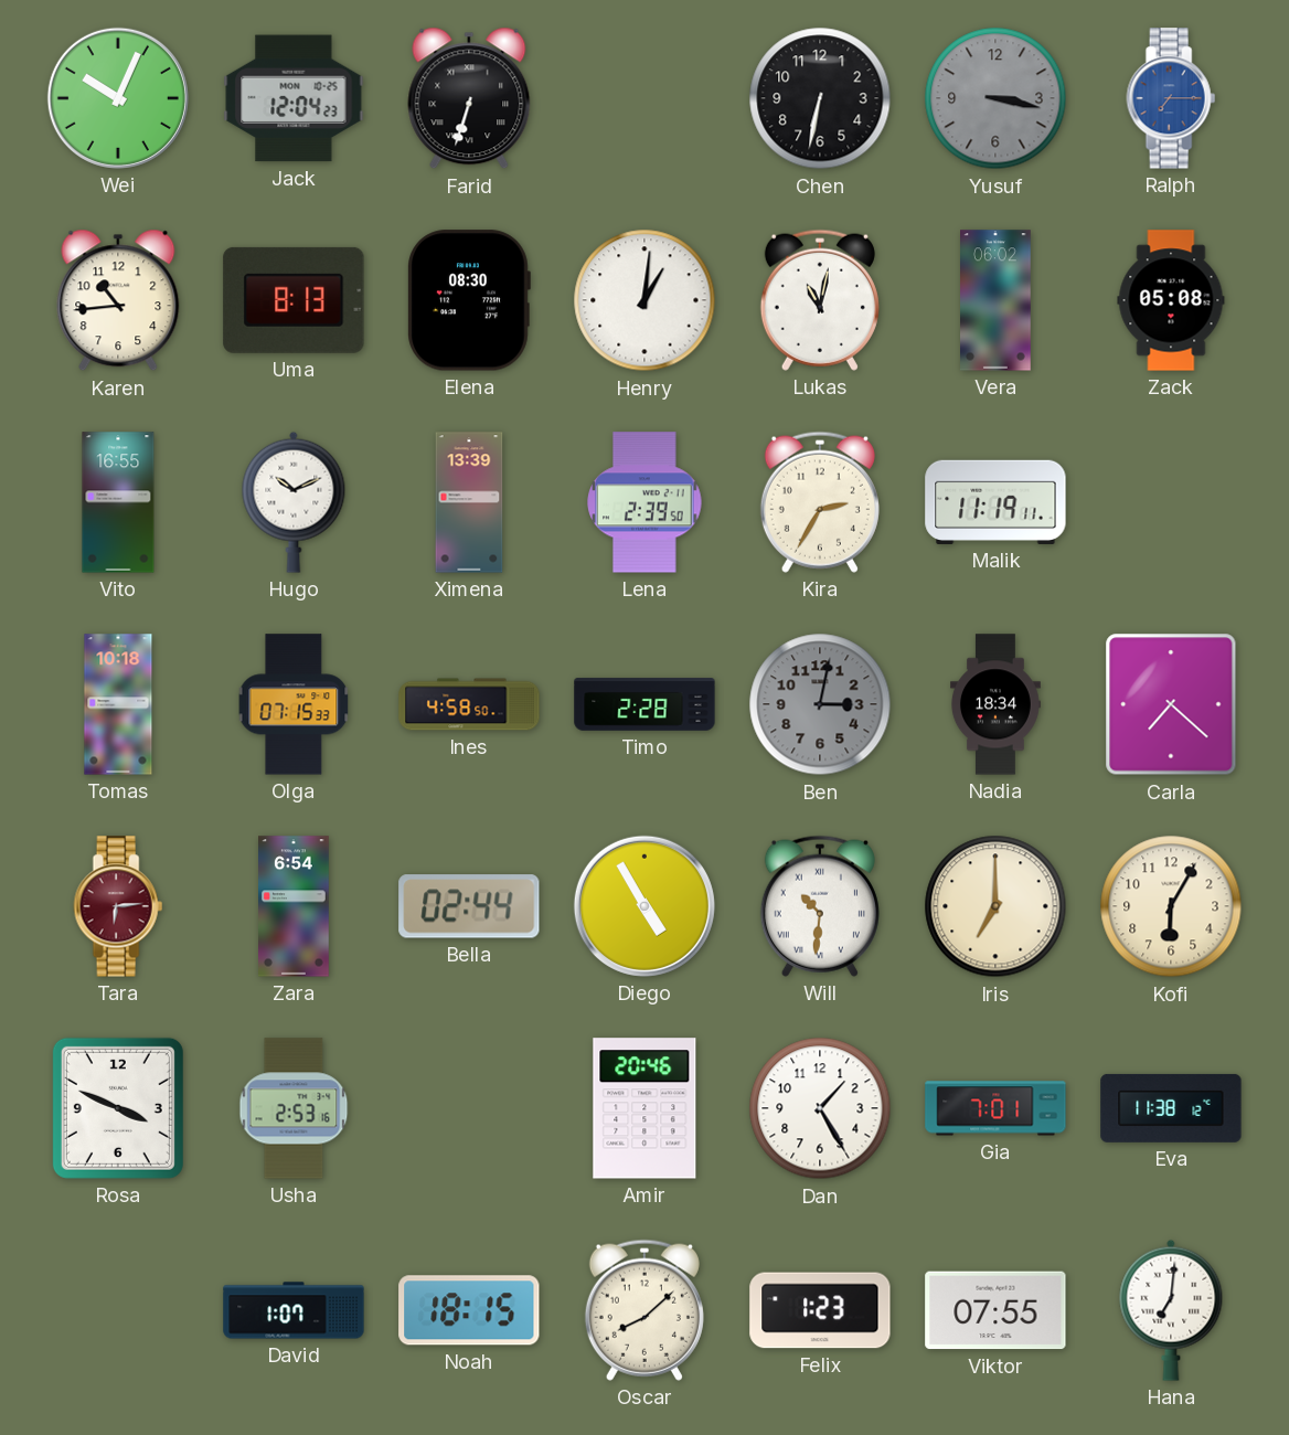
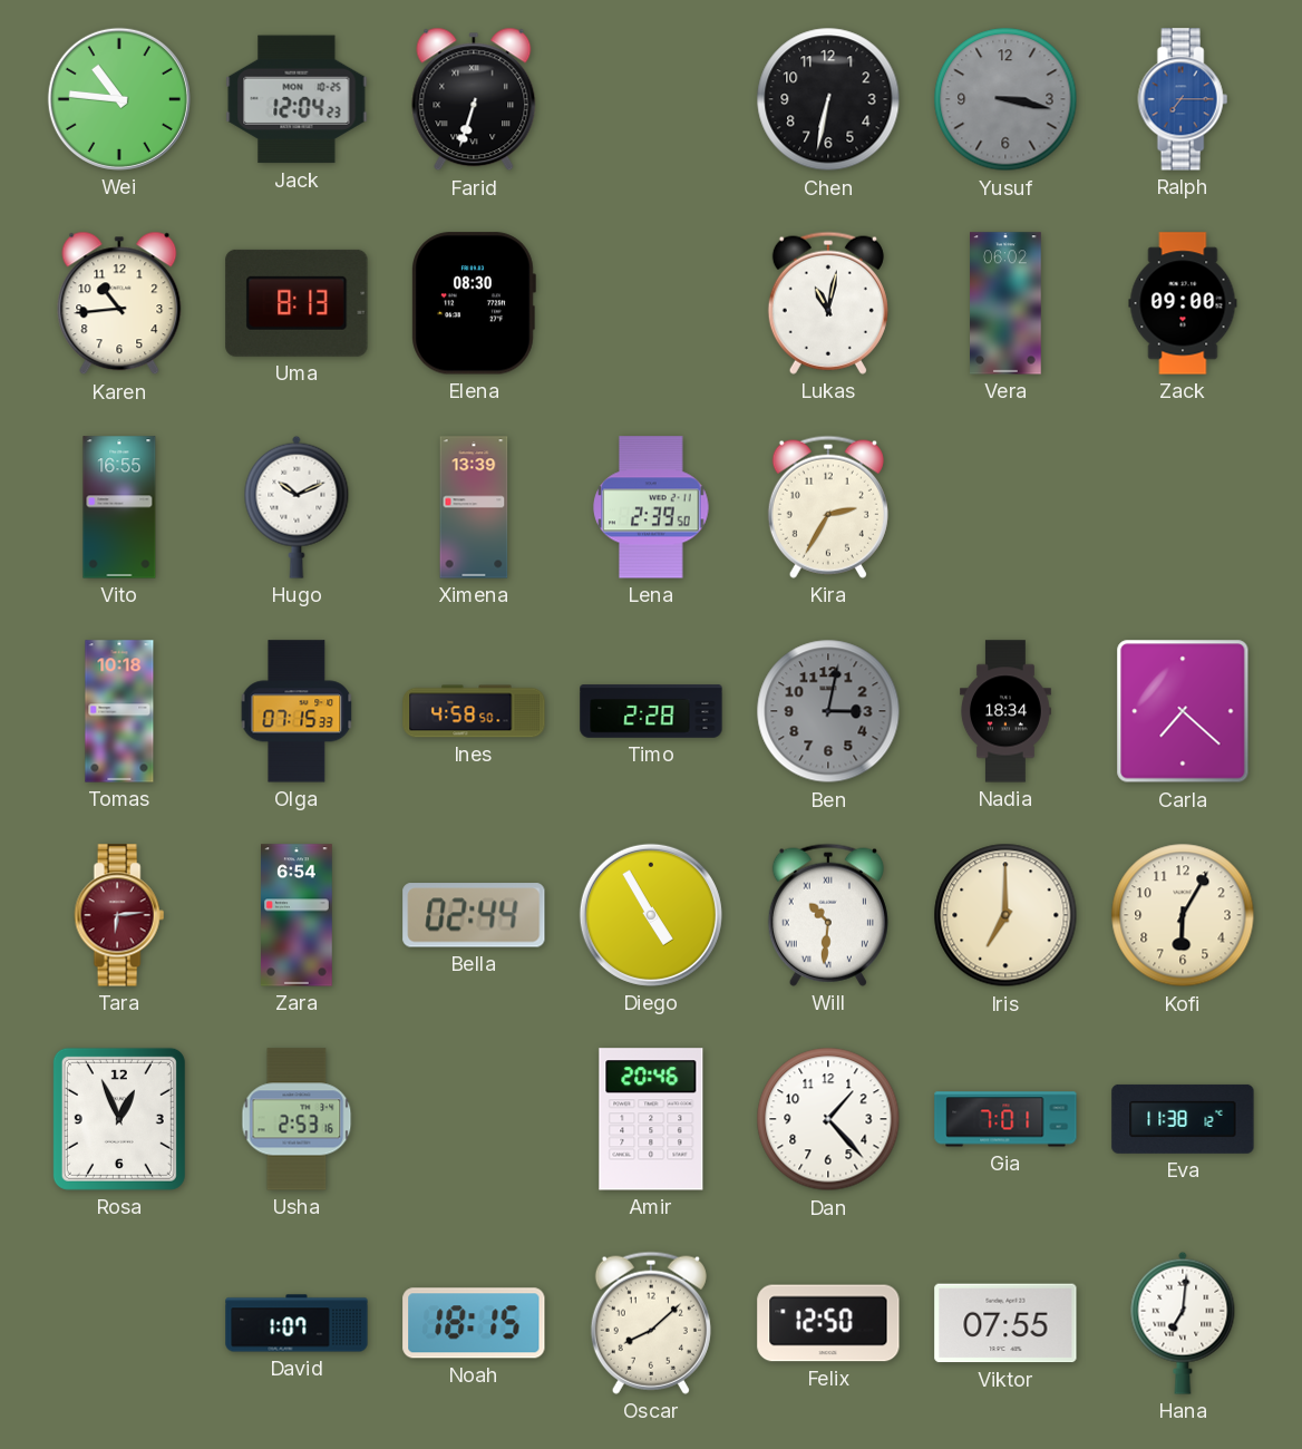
Wei: 10:04 -> 10:46 (119, 99)
Henry: 1:01 -> none (644, 300)
Zack: 05:08 -> 09:00 (1183, 303)
Malik: 11:19 -> none (995, 502)
Rosa: 3:49 -> 12:56 (119, 1119)
Dan: 1:25 -> 1:23 (828, 1119)
Felix: 1:23 -> 12:50 (828, 1323)
